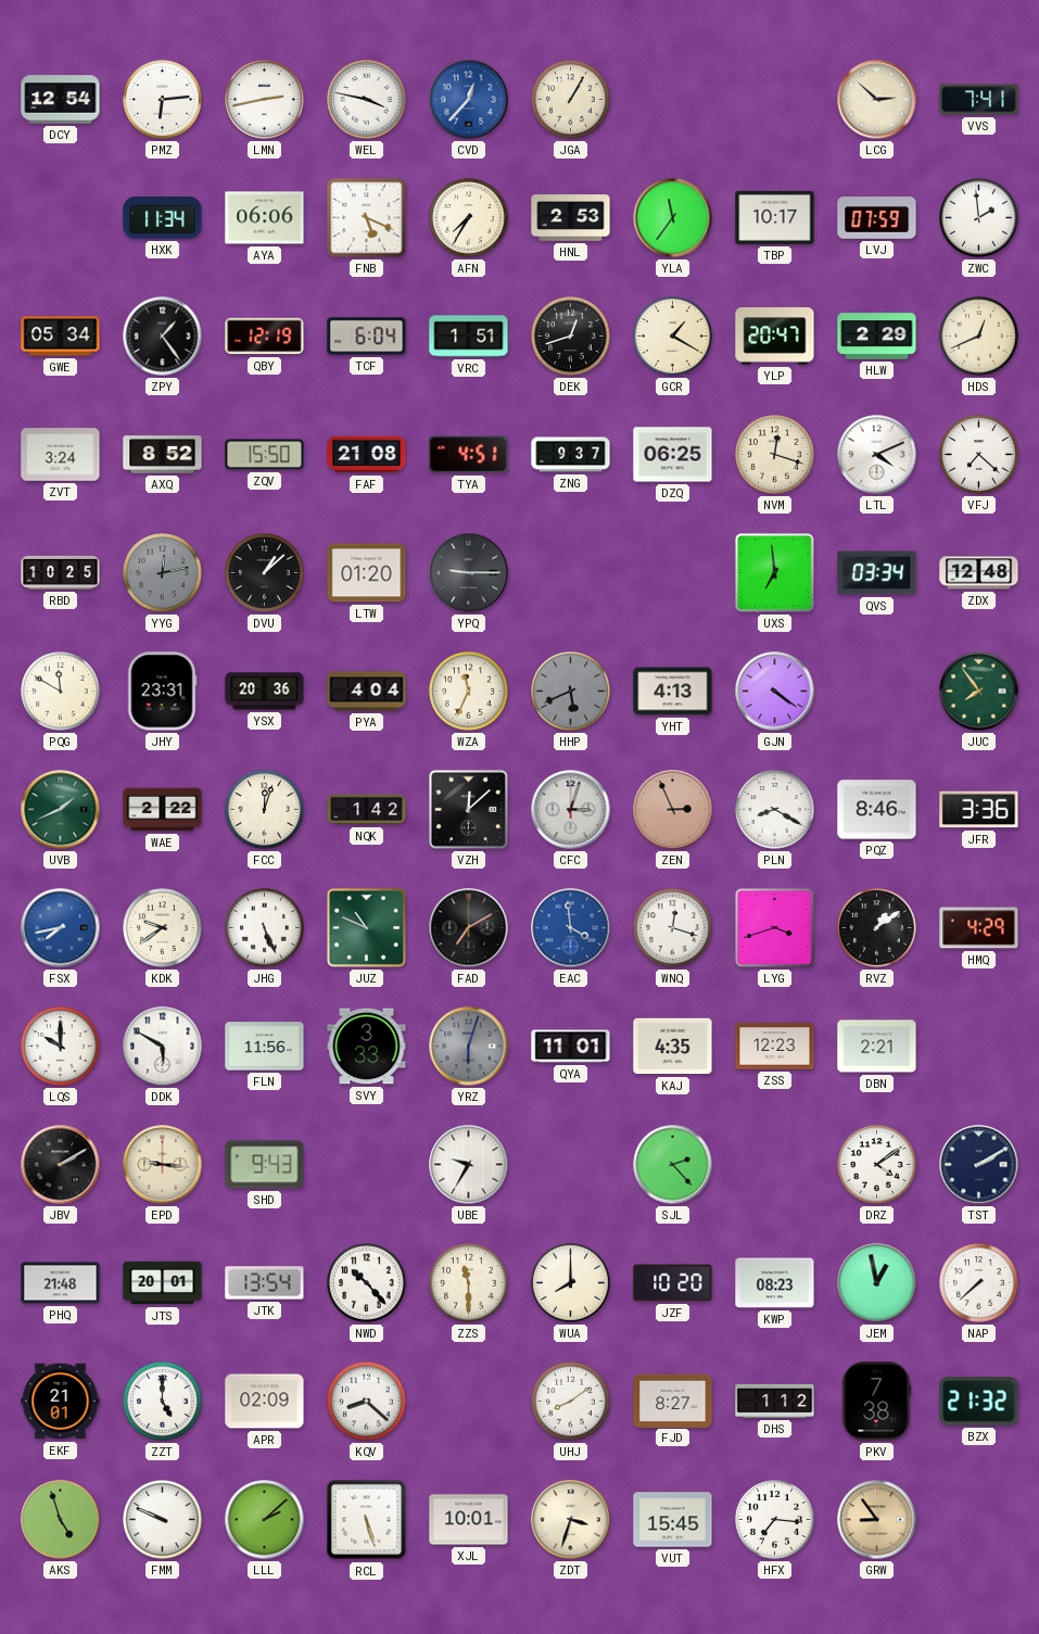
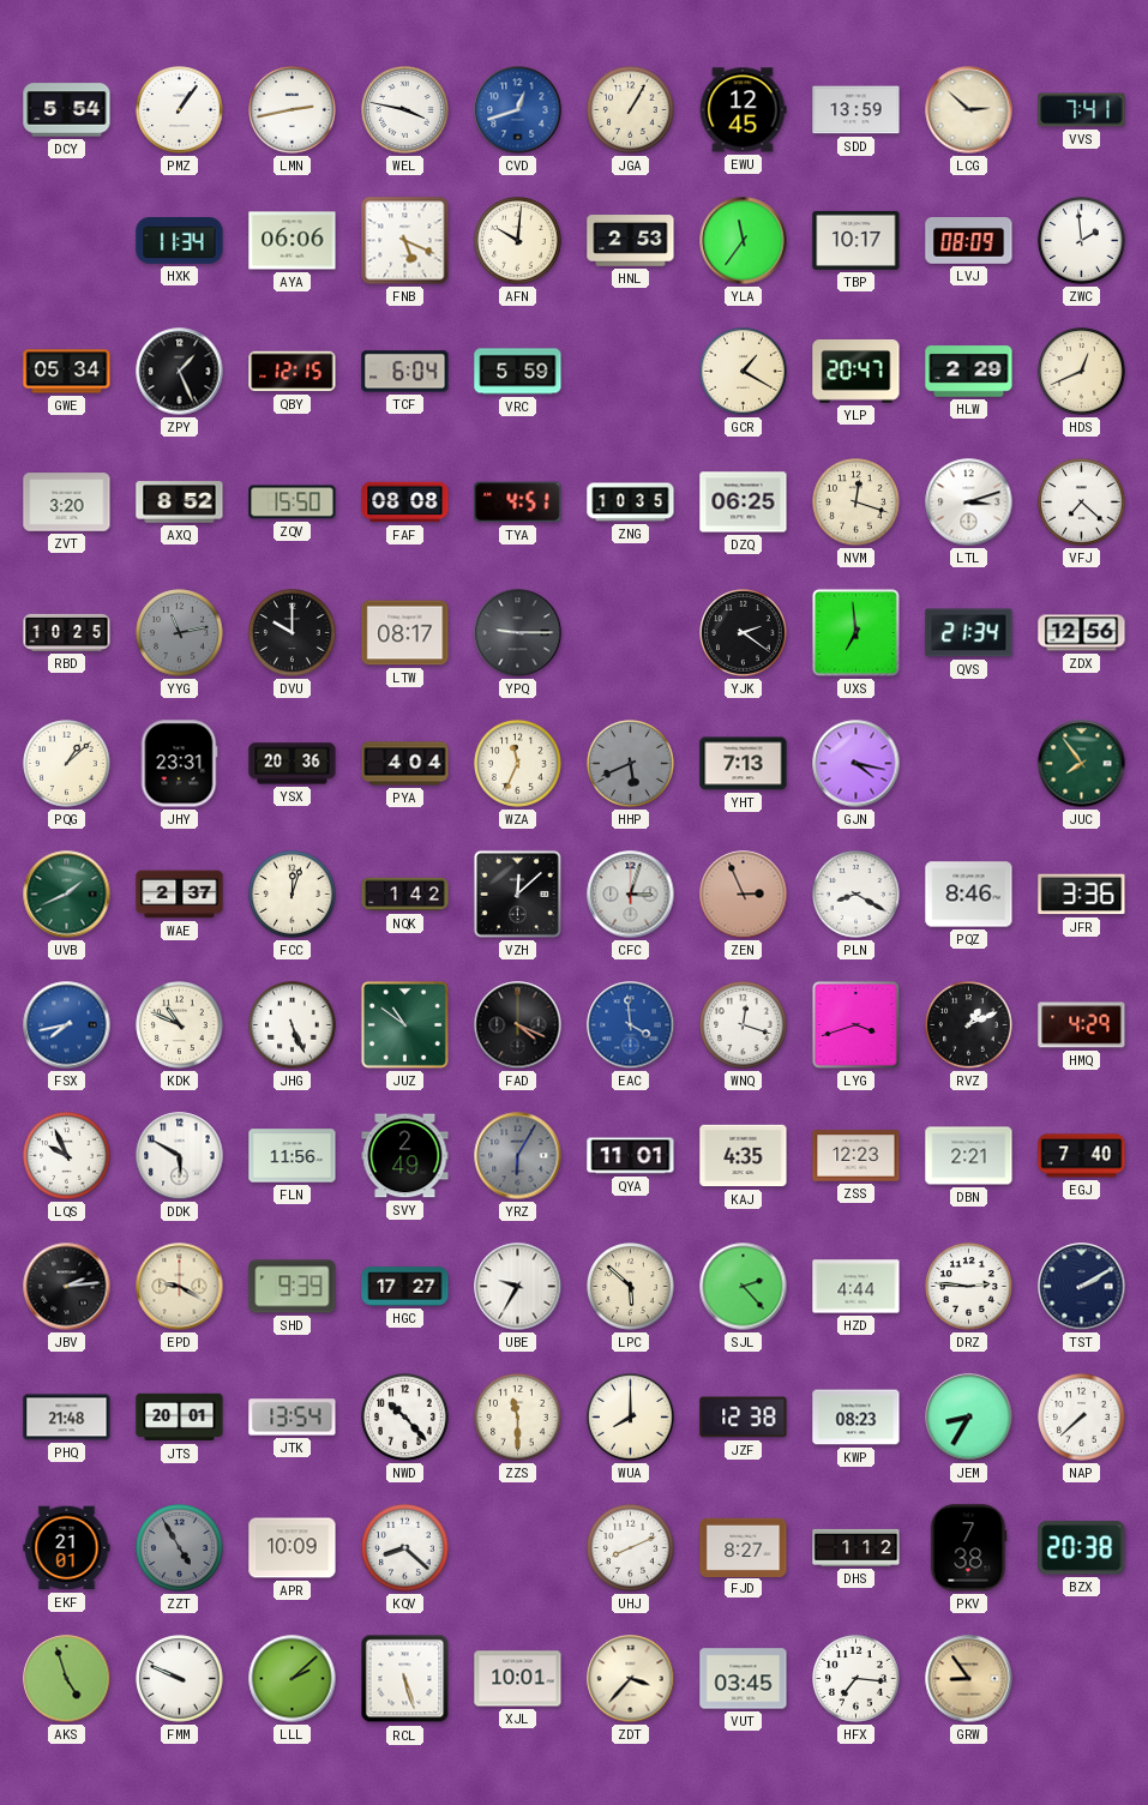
DCY: 12:54 -> 5:54 (67, 110)
PMZ: 6:14 -> 1:06 (180, 110)
CVD: 12:37 -> 12:42 (518, 110)
EWU: none -> 12:45 (743, 110)
SDD: none -> 13:59 (857, 110)
AFN: 7:35 -> 10:01 (518, 241)
LVJ: 07:59 -> 08:09 (969, 241)
ZPY: 1:24 -> 1:26 (180, 372)
QBY: 12:19 -> 12:15 (293, 372)
VRC: 1:51 -> 5:59 (518, 372)
DEK: 12:42 -> none (571, 337)
ZVT: 3:24 -> 3:20 (67, 503)
FAF: 21:08 -> 08:08 (405, 503)
ZNG: 9:37 -> 10:35 (631, 503)
LTL: 4:11 -> 3:12 (969, 503)
YYG: 12:13 -> 11:13 (180, 633)
DVU: 1:08 -> 10:00 (293, 633)
LTW: 01:20 -> 08:17 (405, 633)
YJK: none -> 2:21 (744, 633)
QVS: 03:34 -> 21:34 (969, 633)
ZDX: 12:48 -> 12:56 (1082, 633)
PQG: 11:50 -> 1:08 (67, 764)
YHT: 4:13 -> 7:13 (744, 764)
GJN: 4:21 -> 4:17 (857, 764)
WAE: 2:22 -> 2:37 (180, 895)
KDK: 9:39 -> 10:49 (180, 1025)
JUZ: 10:49 -> 10:51 (404, 1024)
FAD: 7:10 -> 4:19 (518, 1025)
RVZ: 1:09 -> 1:11 (969, 1025)
LQS: 10:00 -> 9:56 (67, 1156)
SVY: 3:33 -> 2:49 (405, 1156)
YRZ: 6:03 -> 6:05 (518, 1156)
EGJ: none -> 7:40 (1082, 1156)
JBV: 2:10 -> 2:14 (67, 1287)
EPD: 9:16 -> 9:20 (180, 1287)
SHD: 9:43 -> 9:39 (293, 1287)
HGC: none -> 17:27 (405, 1287)
LPC: none -> 5:52 (631, 1287)
HZD: none -> 4:44 (857, 1287)
DRZ: 4:09 -> 2:46 (969, 1287)
JZF: 10:20 -> 12:38 (744, 1418)
JEM: 12:58 -> 8:35 (969, 1418)
ZZT: 5:00 -> 4:55 (180, 1548)
ZZT dial: white -> grey (180, 1548)
APR: 02:09 -> 10:09 (293, 1548)
UHJ: 8:09 -> 8:11 (631, 1548)
BZX: 21:32 -> 20:38 (1082, 1548)
ZDT: 3:33 -> 3:37 (631, 1679)
VUT: 15:45 -> 03:45 (744, 1679)
